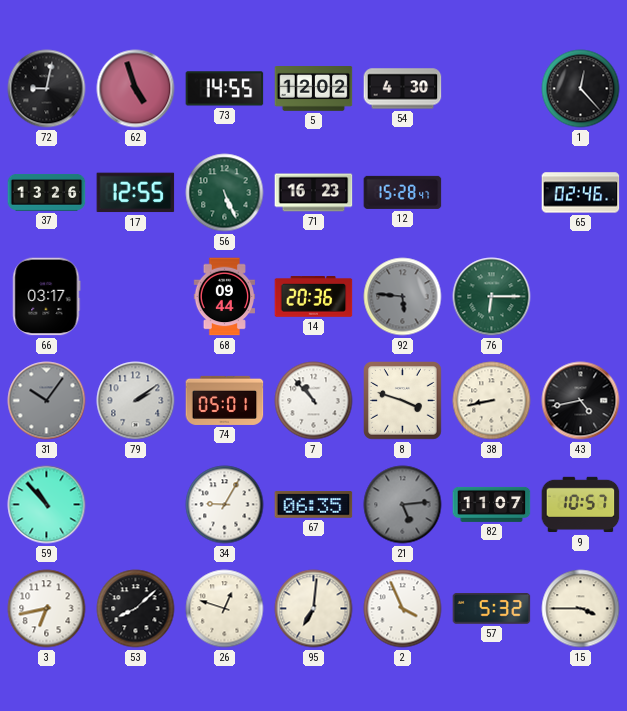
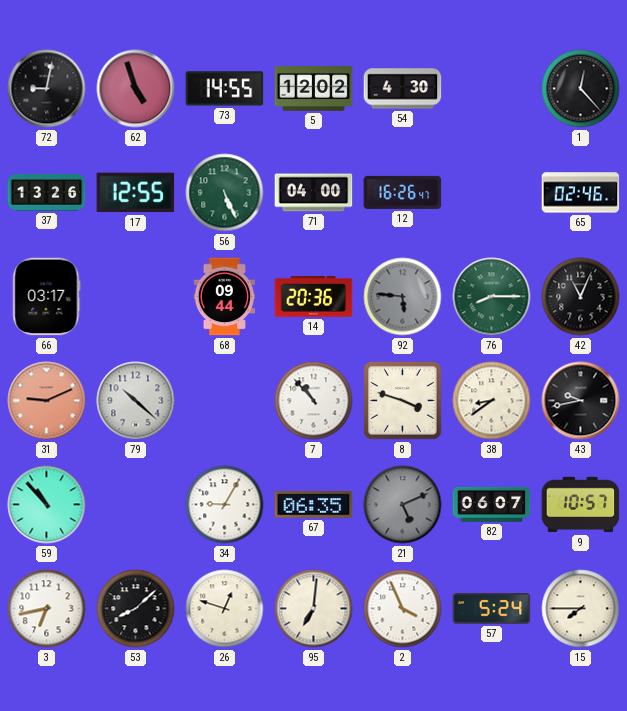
71: 16:23 -> 04:00 (314, 193)
12: 15:28 -> 16:26 (403, 192)
76: 6:15 -> 8:15 (492, 297)
42: none -> 11:04 (581, 297)
31: 10:06 -> 9:11 (47, 401)
31 dial: grey -> salmon (47, 401)
79: 2:09 -> 10:22 (136, 401)
74: 05:01 -> none (225, 400)
38: 8:43 -> 8:39 (492, 401)
43: 4:43 -> 9:43 (581, 401)
21: 5:14 -> 5:11 (403, 505)
82: 11:07 -> 06:07 (492, 504)
57: 5:32 -> 5:24 (492, 609)
15: 3:45 -> 7:45 (581, 609)
